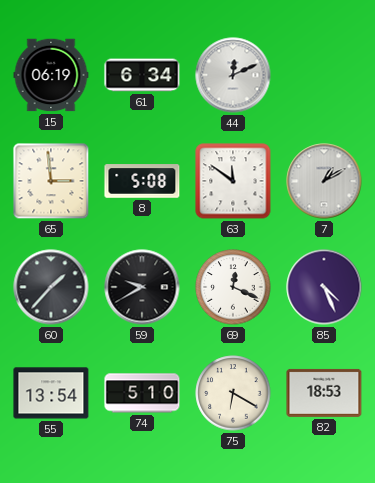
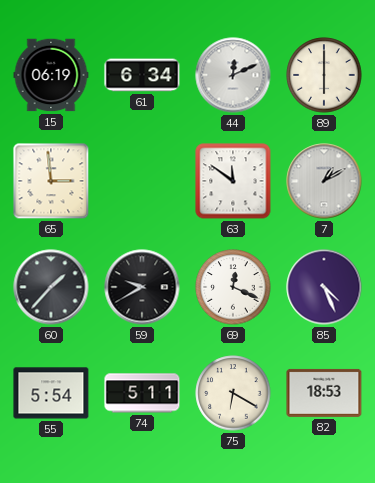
89: none -> 6:00 (324, 75)
8: 5:08 -> none (142, 181)
55: 13:54 -> 5:54 (51, 393)
74: 5:10 -> 5:11 (142, 393)
